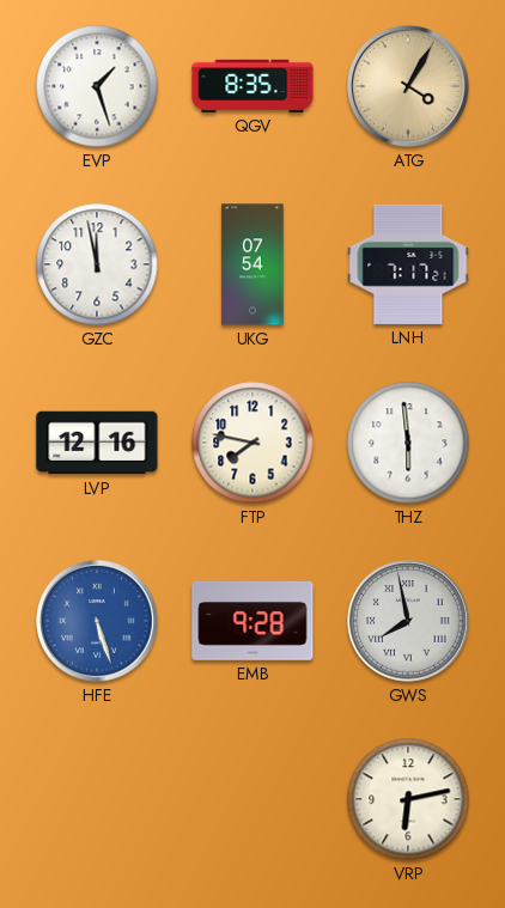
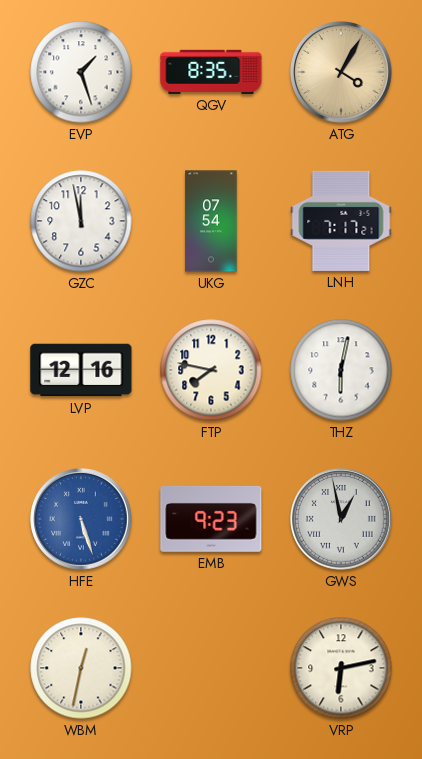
THZ: 5:59 -> 6:02 (341, 370)
EMB: 9:28 -> 9:23 (211, 519)
GWS: 7:58 -> 12:58 (342, 520)
WBM: none -> 12:32 (81, 668)
